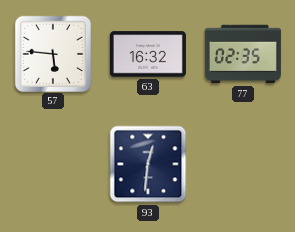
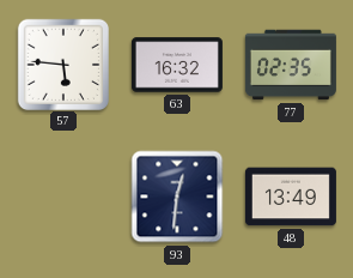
48: none -> 13:49 (291, 197)
